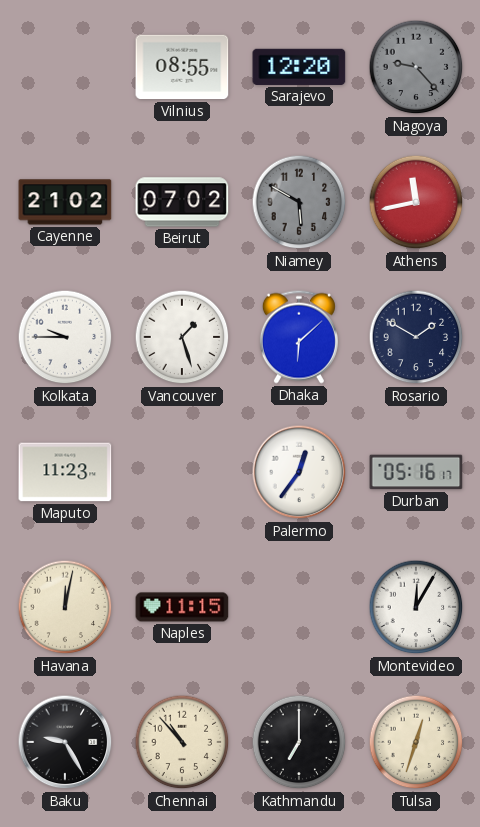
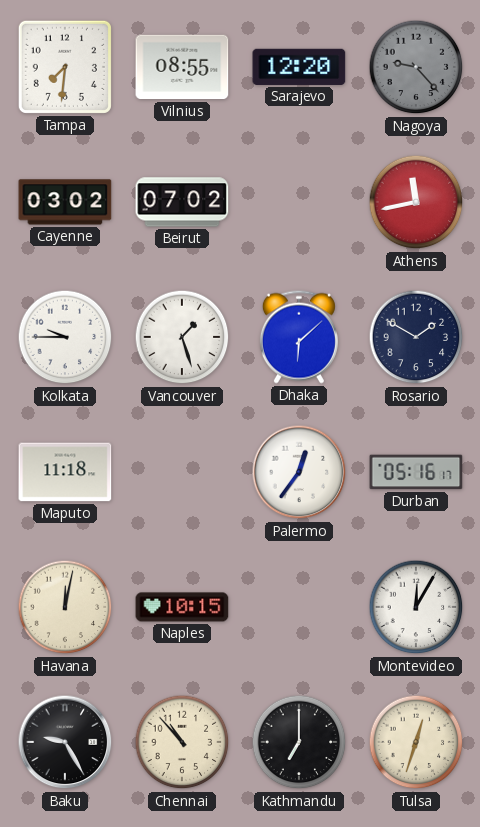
Tampa: none -> 7:31 (65, 67)
Cayenne: 21:02 -> 03:02 (65, 202)
Niamey: 5:50 -> none (299, 202)
Maputo: 11:23 -> 11:18 (65, 472)
Naples: 11:15 -> 10:15 (182, 607)
